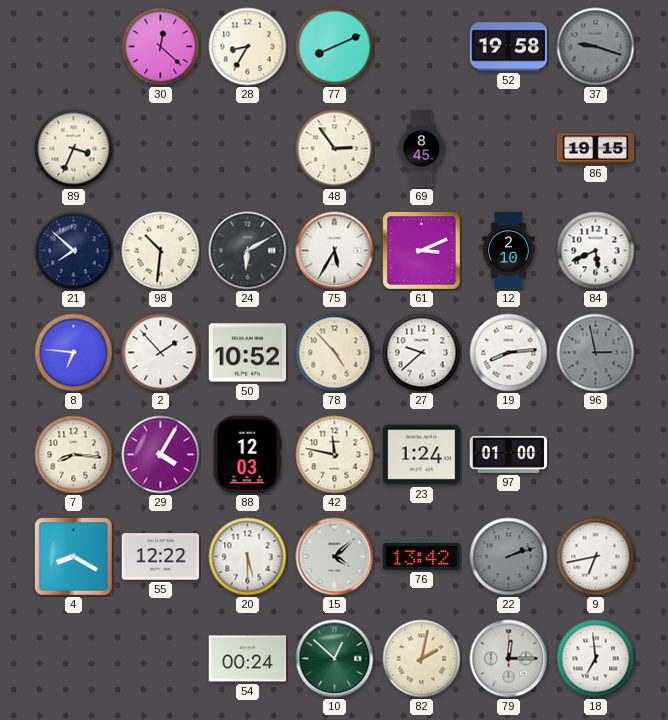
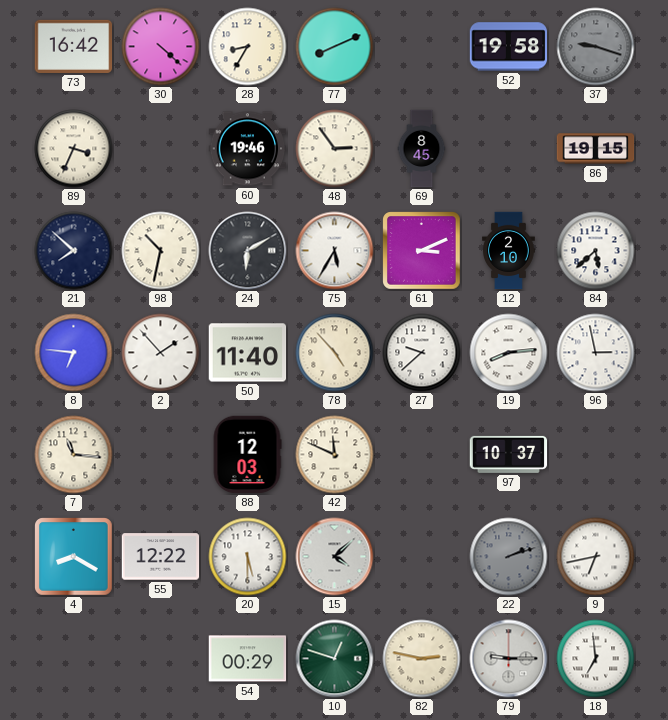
73: none -> 16:42 (74, 46)
30: 12:22 -> 4:22 (161, 47)
60: none -> 19:46 (248, 149)
98: 10:31 -> 10:32 (161, 251)
84: 5:41 -> 5:38 (596, 251)
50: 10:52 -> 11:40 (248, 353)
96 dial: grey -> white (596, 353)
7: 8:16 -> 11:16 (74, 455)
29: 4:05 -> none (161, 455)
42: 11:47 -> 11:49 (335, 455)
23: 1:24 -> none (422, 455)
97: 01:00 -> 10:37 (509, 454)
76: 13:42 -> none (422, 556)
54: 00:24 -> 00:29 (248, 659)
10: 12:52 -> 12:48 (335, 659)
82: 2:02 -> 2:47 (422, 659)
79: 12:15 -> 9:15 (509, 659)
